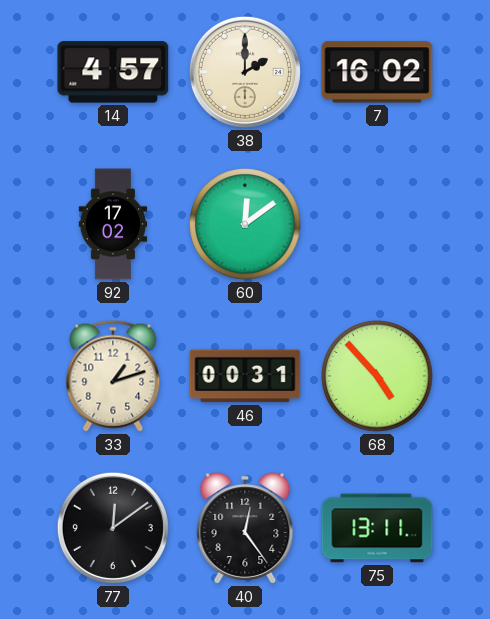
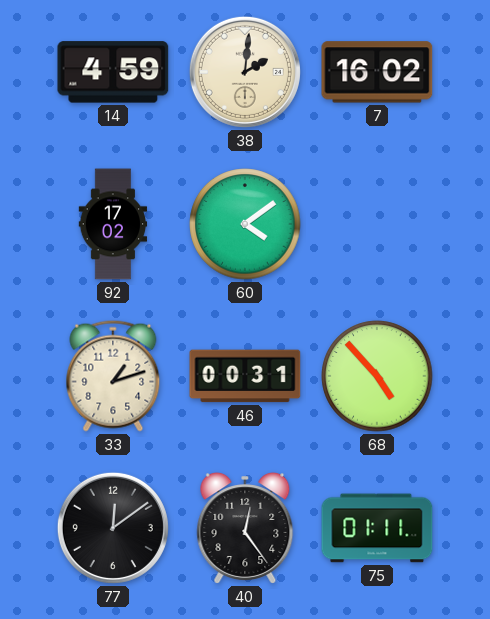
14: 4:57 -> 4:59 (113, 72)
38: 2:00 -> 2:01 (245, 72)
60: 12:09 -> 4:09 (245, 224)
75: 13:11 -> 01:11 (377, 528)
